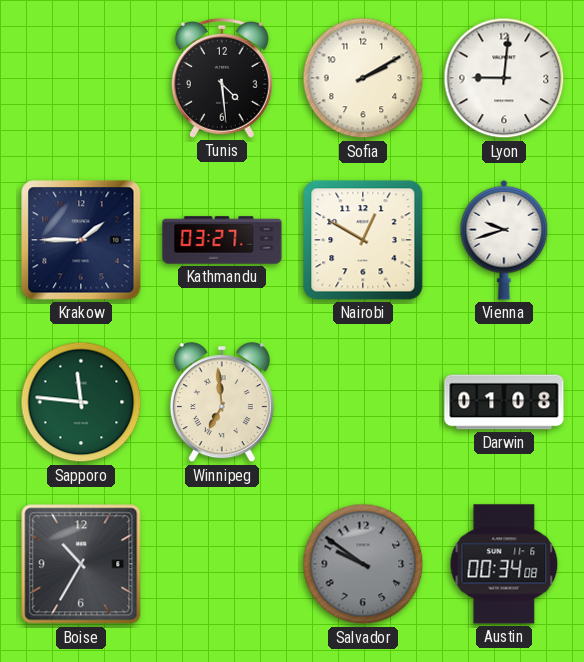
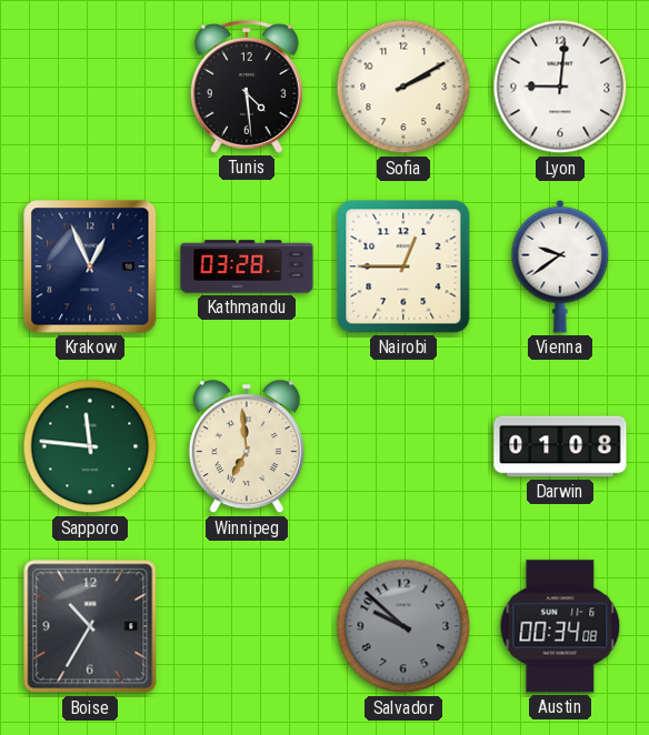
Krakow: 1:45 -> 12:56 (90, 266)
Kathmandu: 03:27 -> 03:28 (247, 266)
Nairobi: 12:50 -> 12:45 (403, 266)
Vienna: 9:42 -> 9:39 (560, 266)
Salvador: 9:51 -> 9:52 (403, 626)
